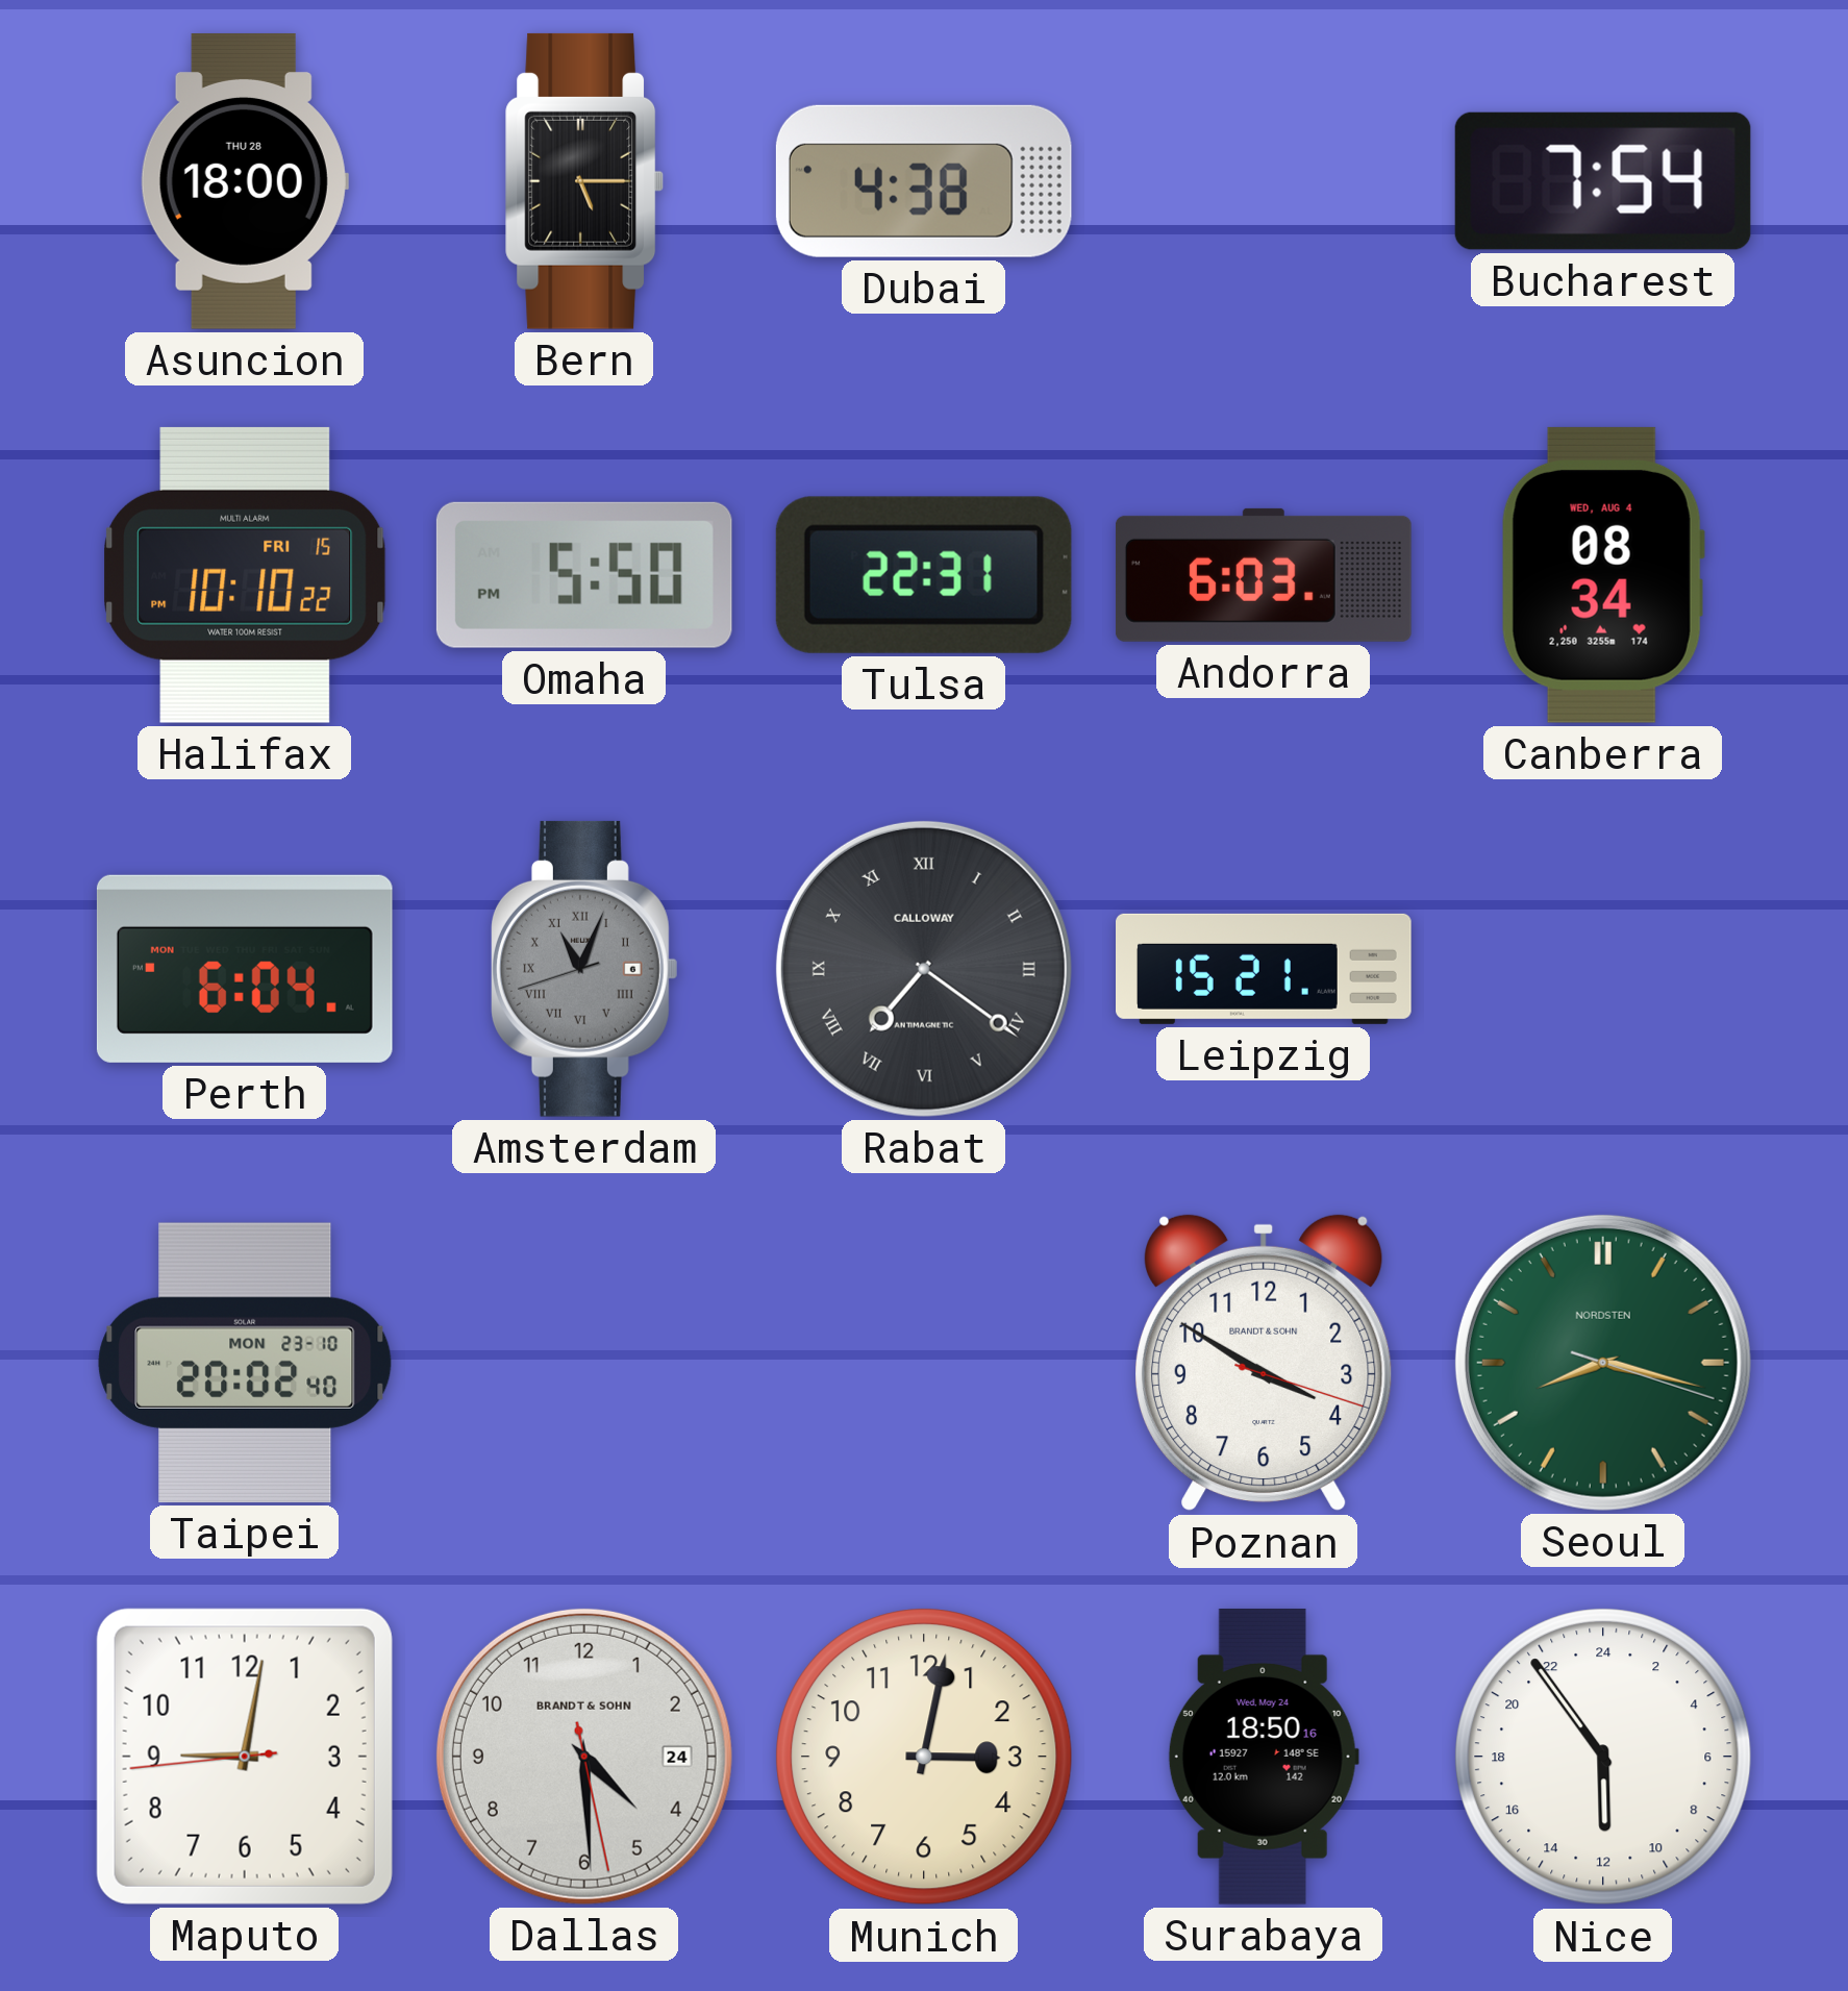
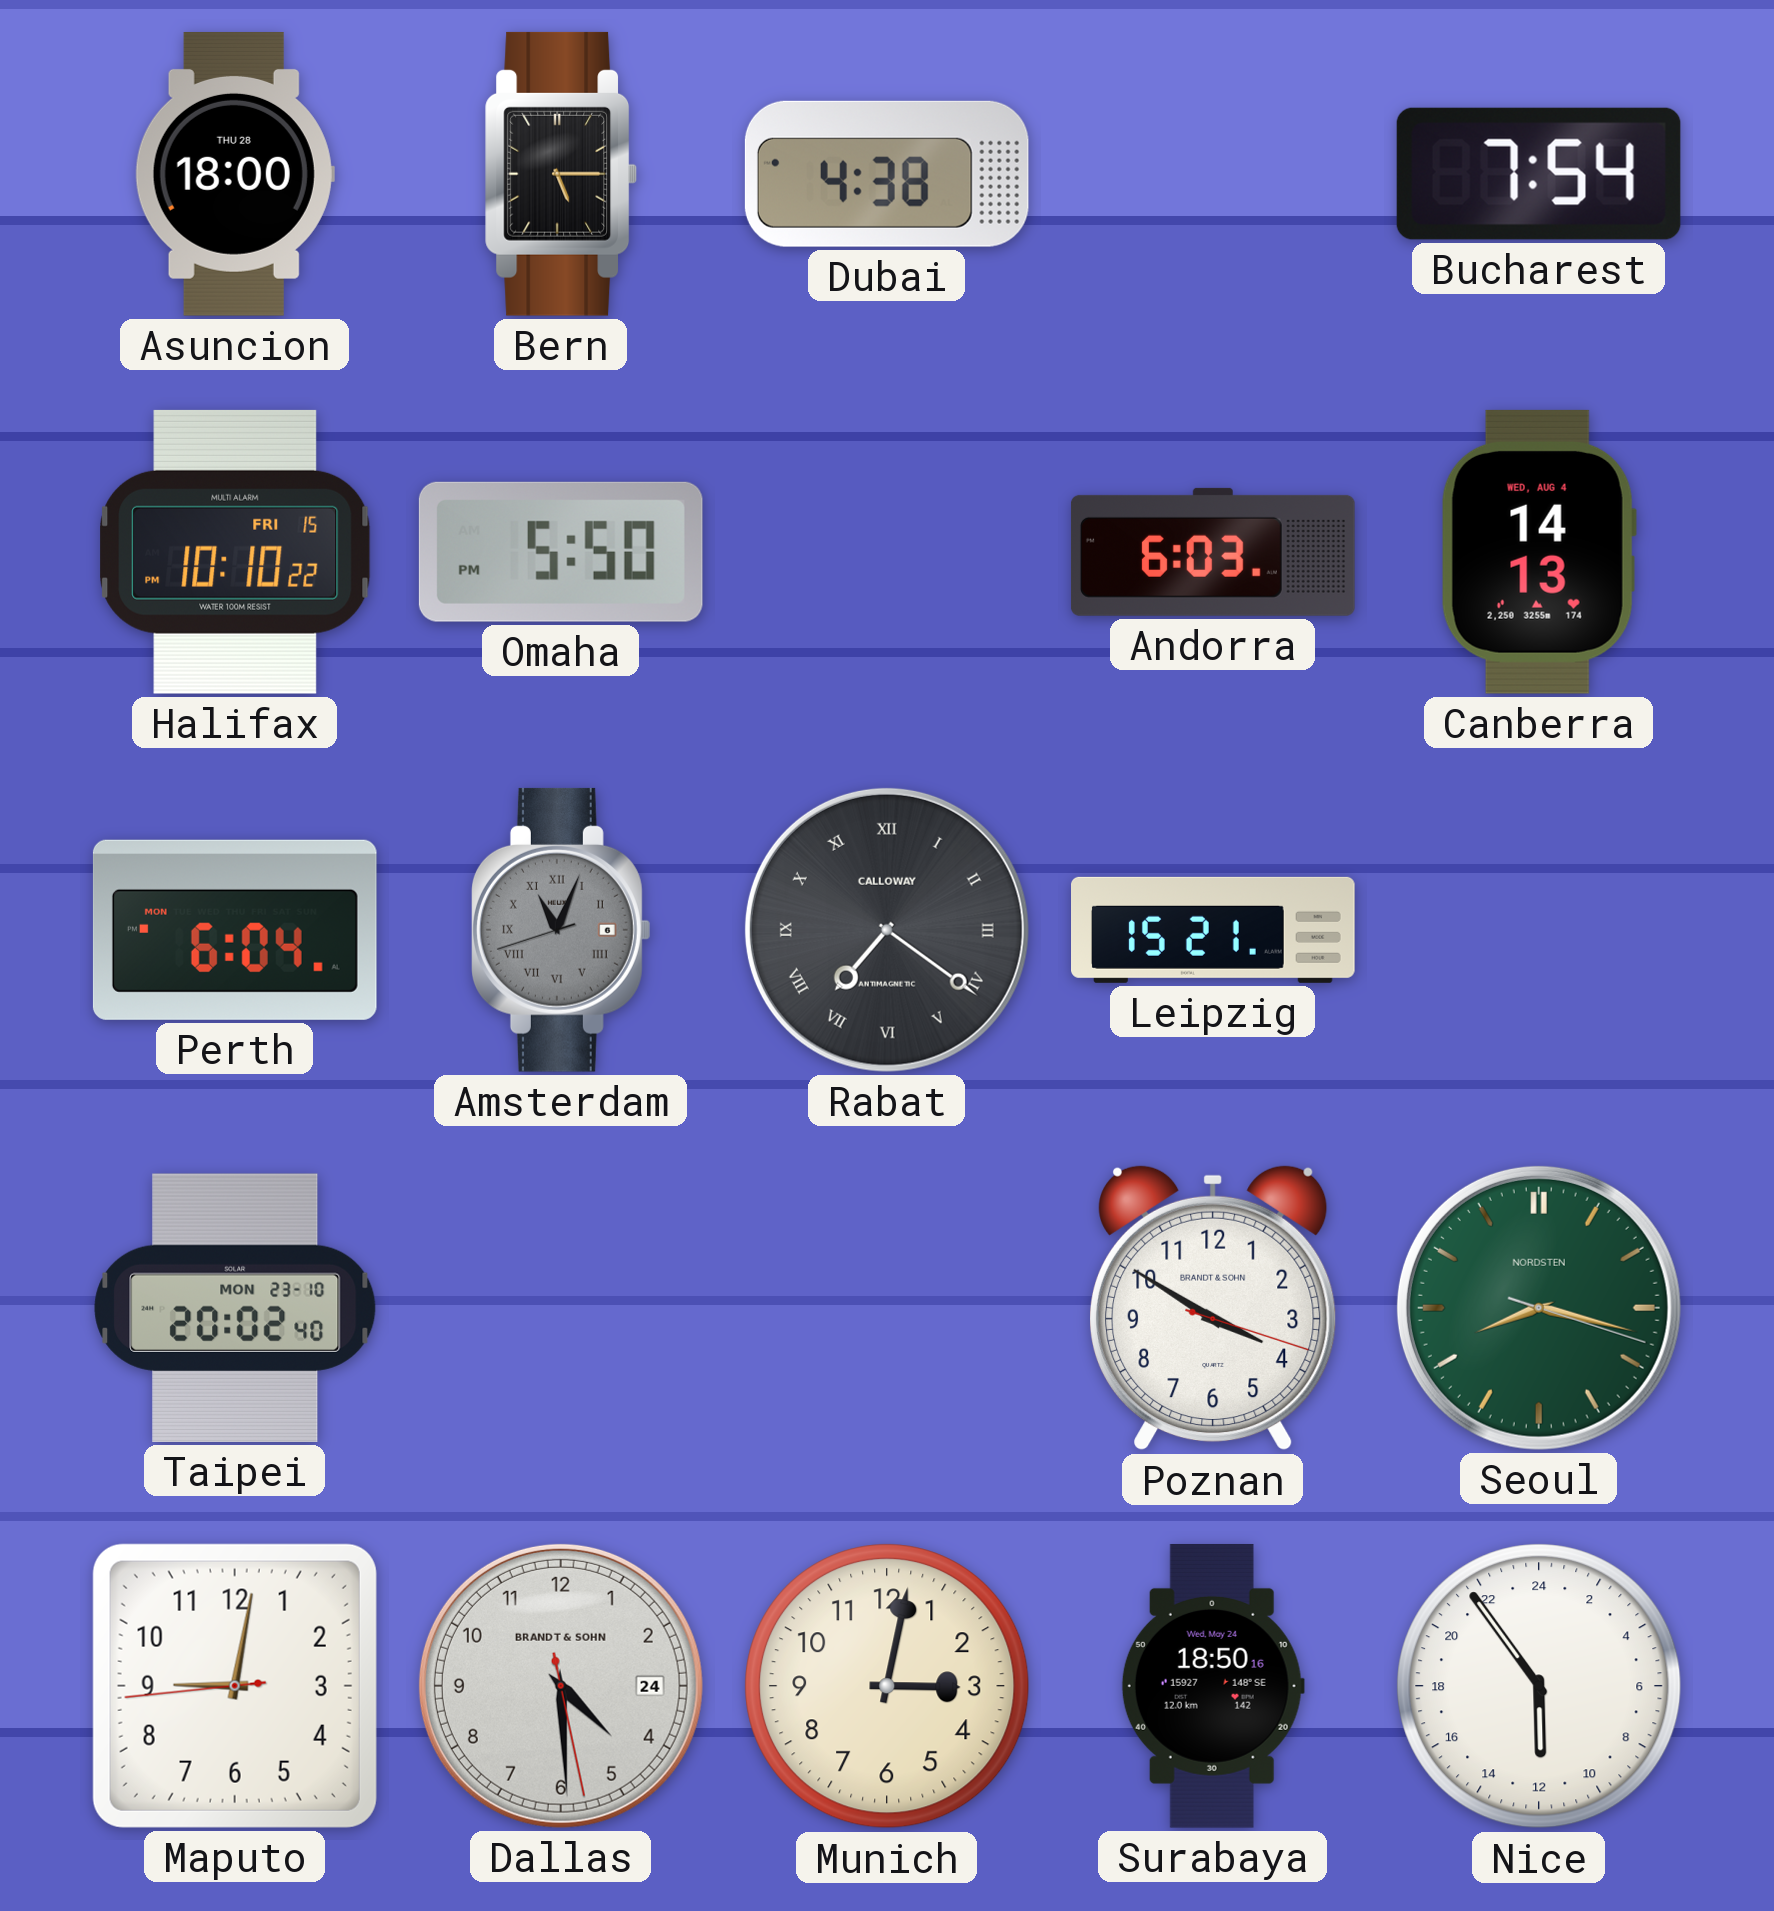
Tulsa: 22:31 -> none (924, 575)
Canberra: 08:34 -> 14:13 (1539, 552)
